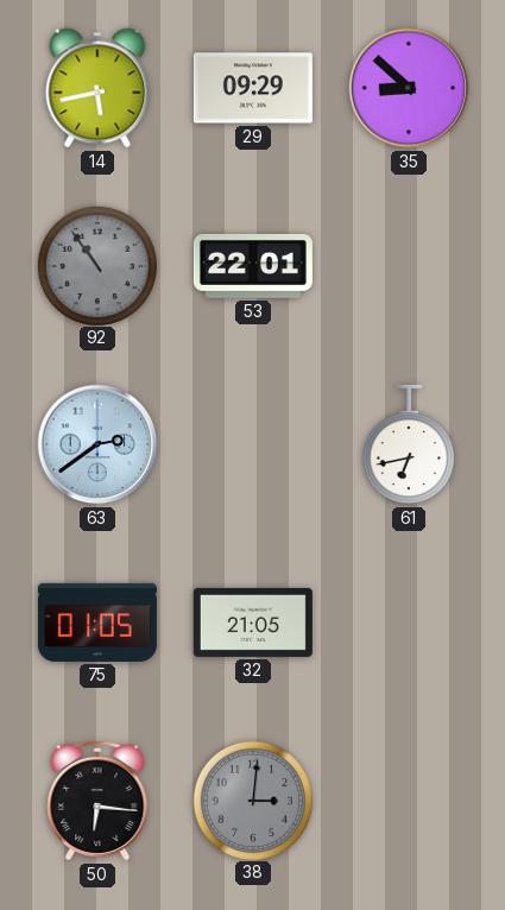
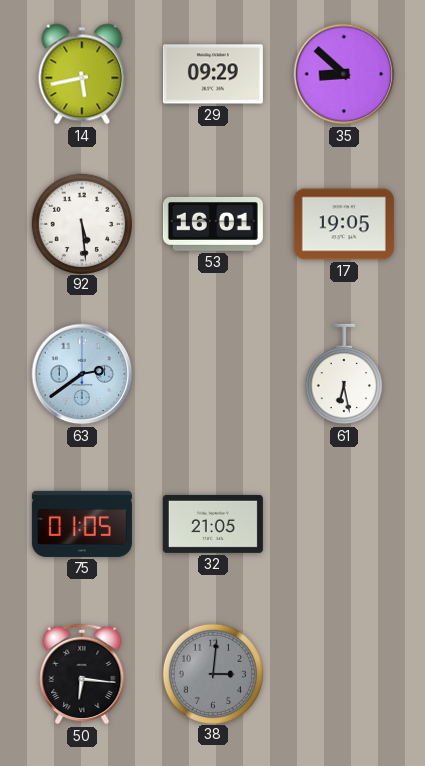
92: 10:54 -> 5:29 (81, 223)
92 dial: grey -> white (81, 223)
53: 22:01 -> 16:01 (213, 224)
17: none -> 19:05 (344, 224)
61: 6:43 -> 6:28 (344, 374)
